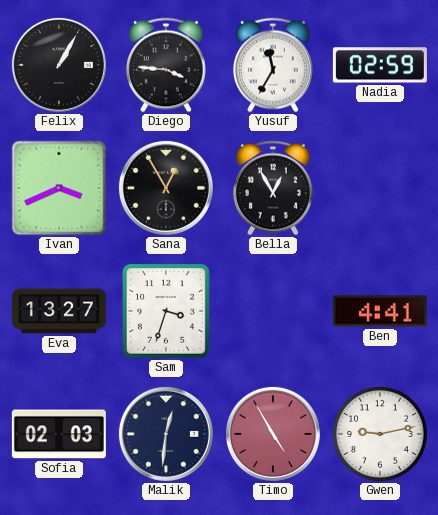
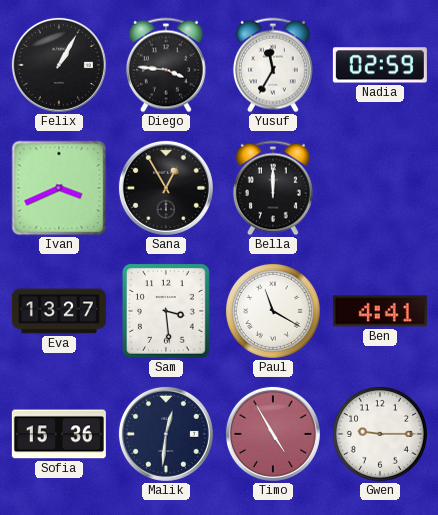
Bella: 12:55 -> 12:00 (273, 188)
Sam: 3:33 -> 3:29 (167, 312)
Paul: none -> 11:20 (273, 311)
Sofia: 02:03 -> 15:36 (59, 434)
Gwen: 9:13 -> 9:15 (380, 434)
